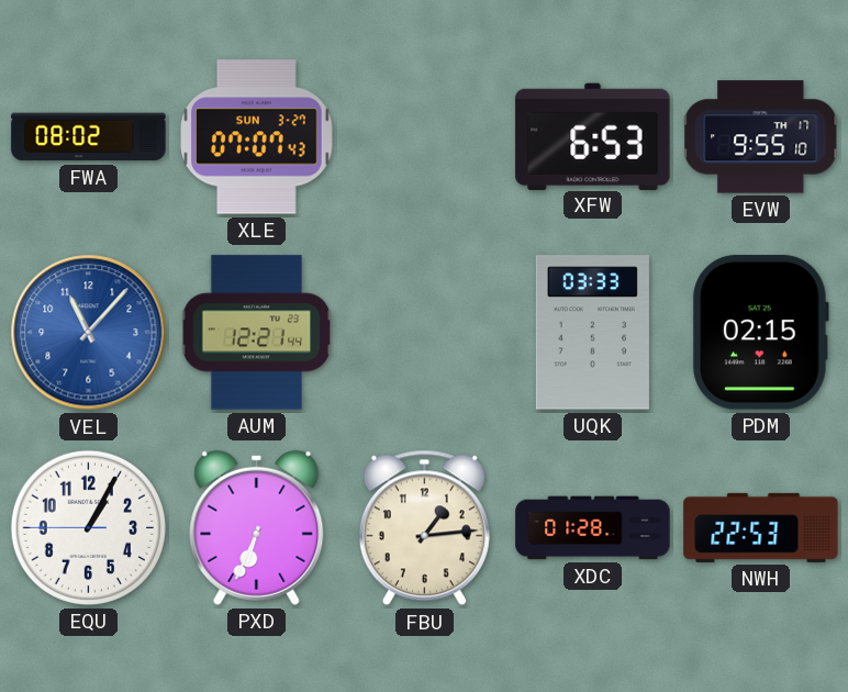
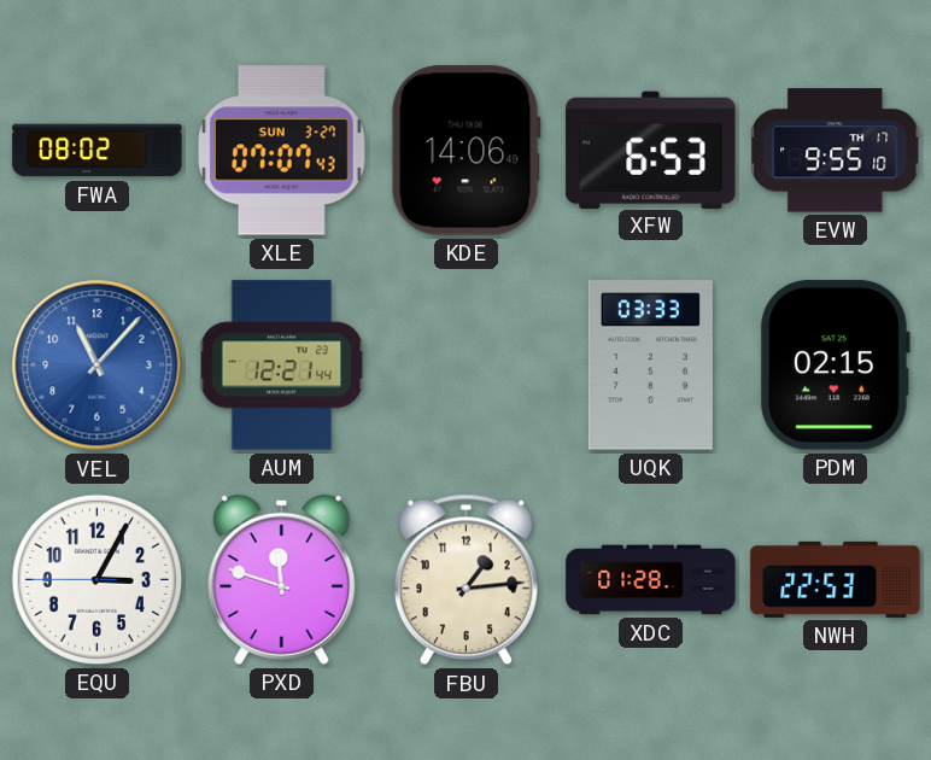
KDE: none -> 14:06 (465, 151)
EQU: 1:04 -> 3:04 (96, 579)
PXD: 6:34 -> 11:48 (282, 579)
